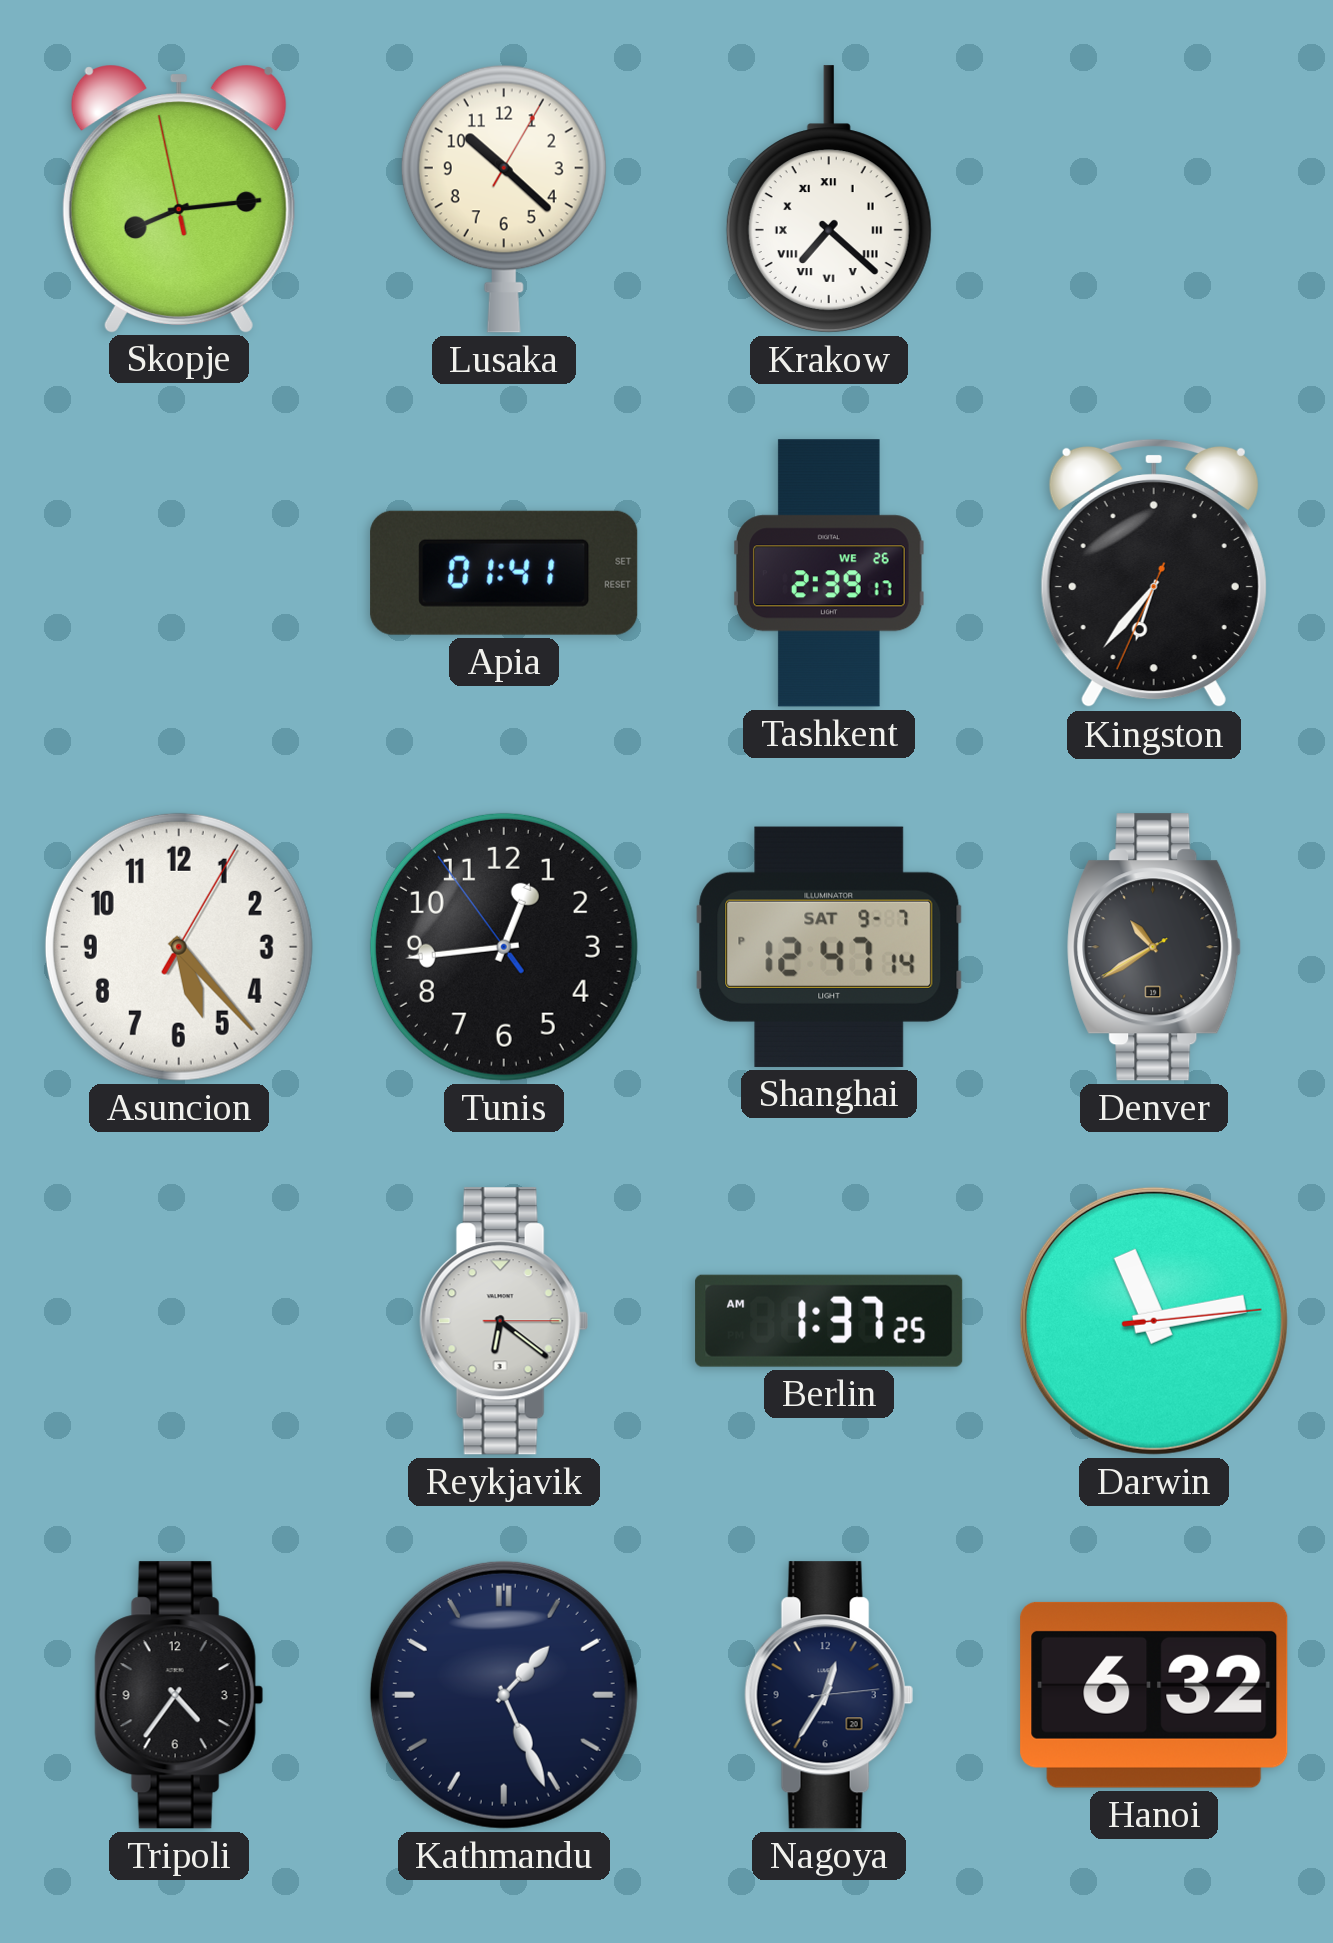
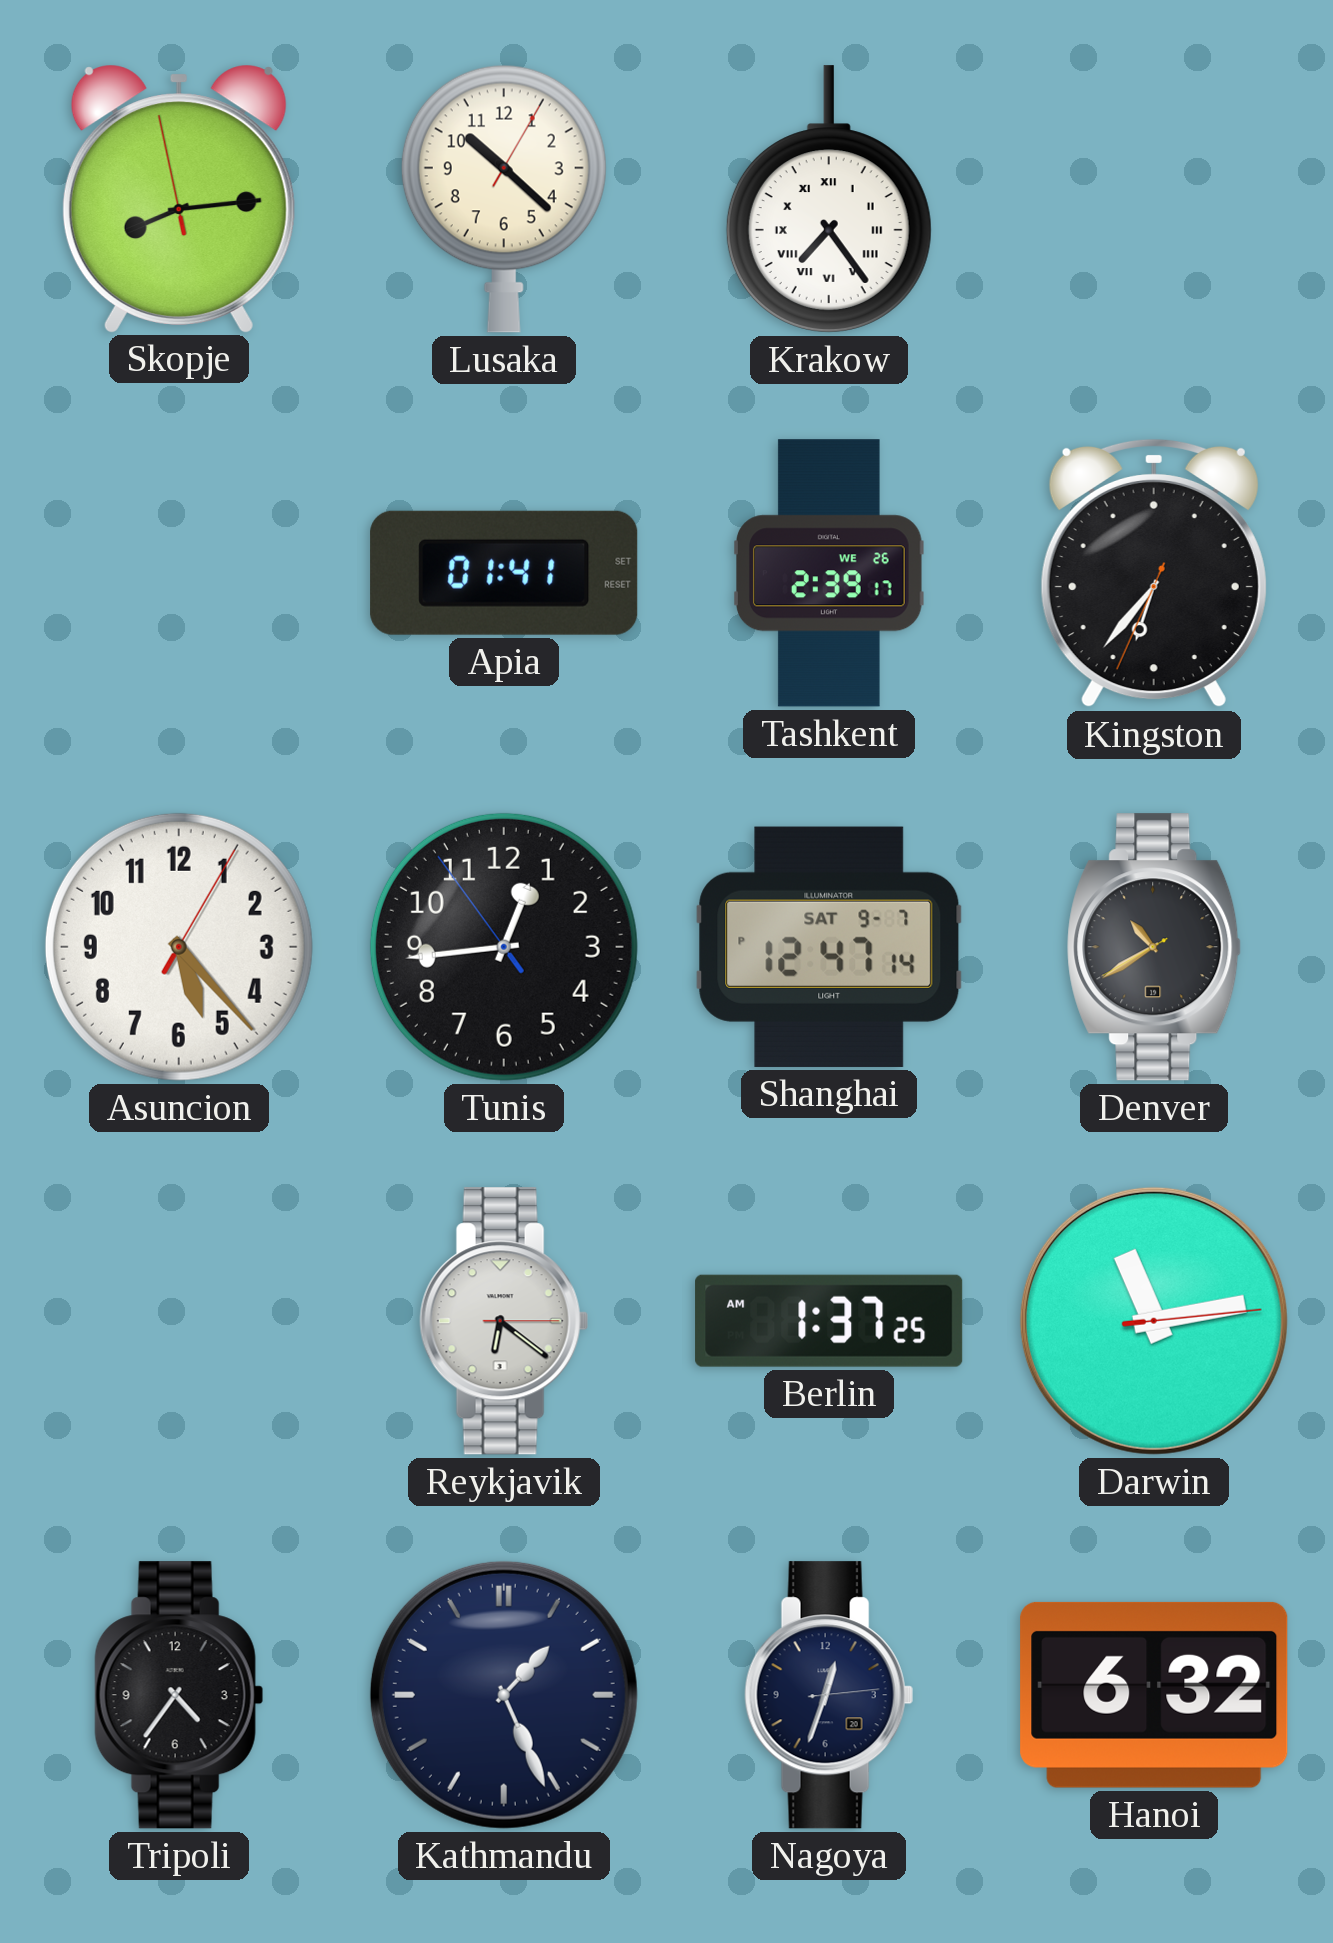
Krakow: 7:22 -> 7:24 (829, 199)
Nagoya: 12:35 -> 12:33 (829, 1695)
